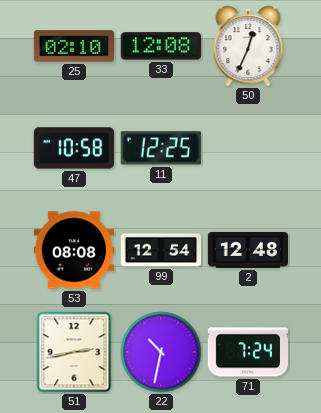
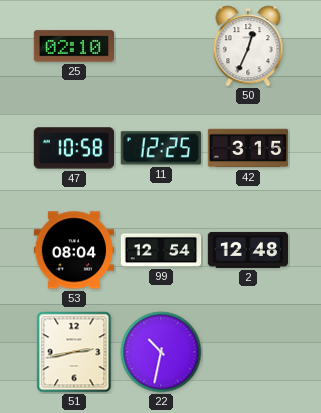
33: 12:08 -> none (160, 46)
42: none -> 3:15 (248, 148)
53: 08:08 -> 08:04 (73, 250)
71: 7:24 -> none (248, 352)
